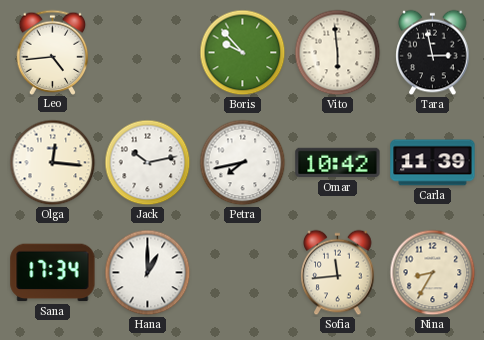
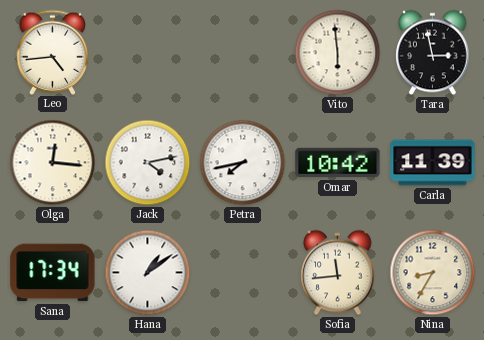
Boris: 9:53 -> none (243, 53)
Jack: 10:13 -> 4:13 (148, 163)
Hana: 1:00 -> 1:09 (148, 273)
